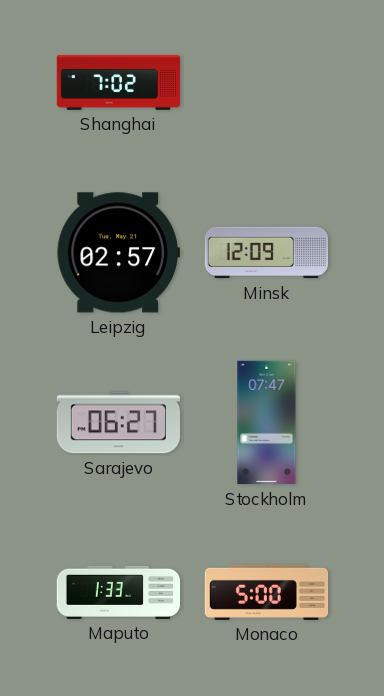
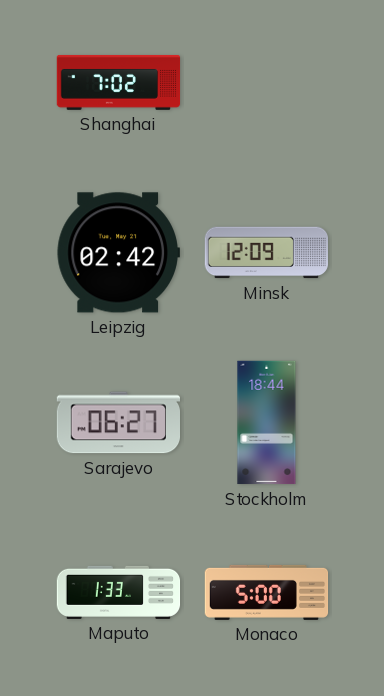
Leipzig: 02:57 -> 02:42 (118, 253)
Stockholm: 07:47 -> 18:44 (267, 423)
